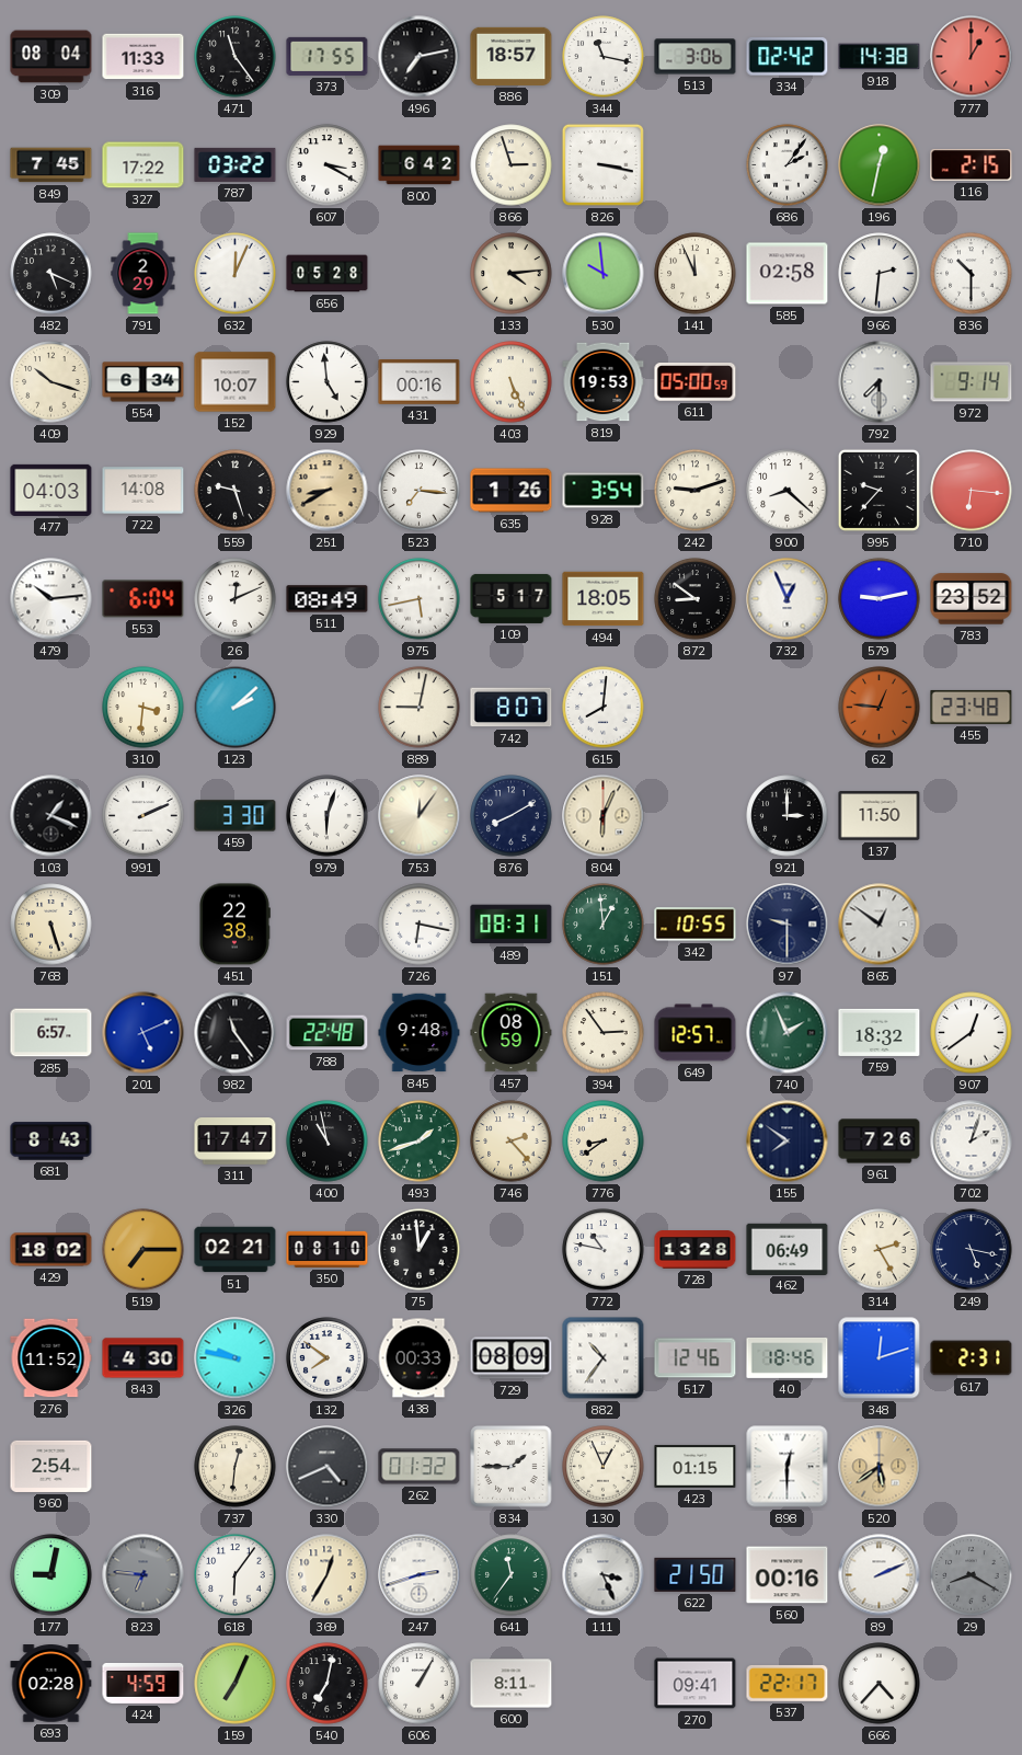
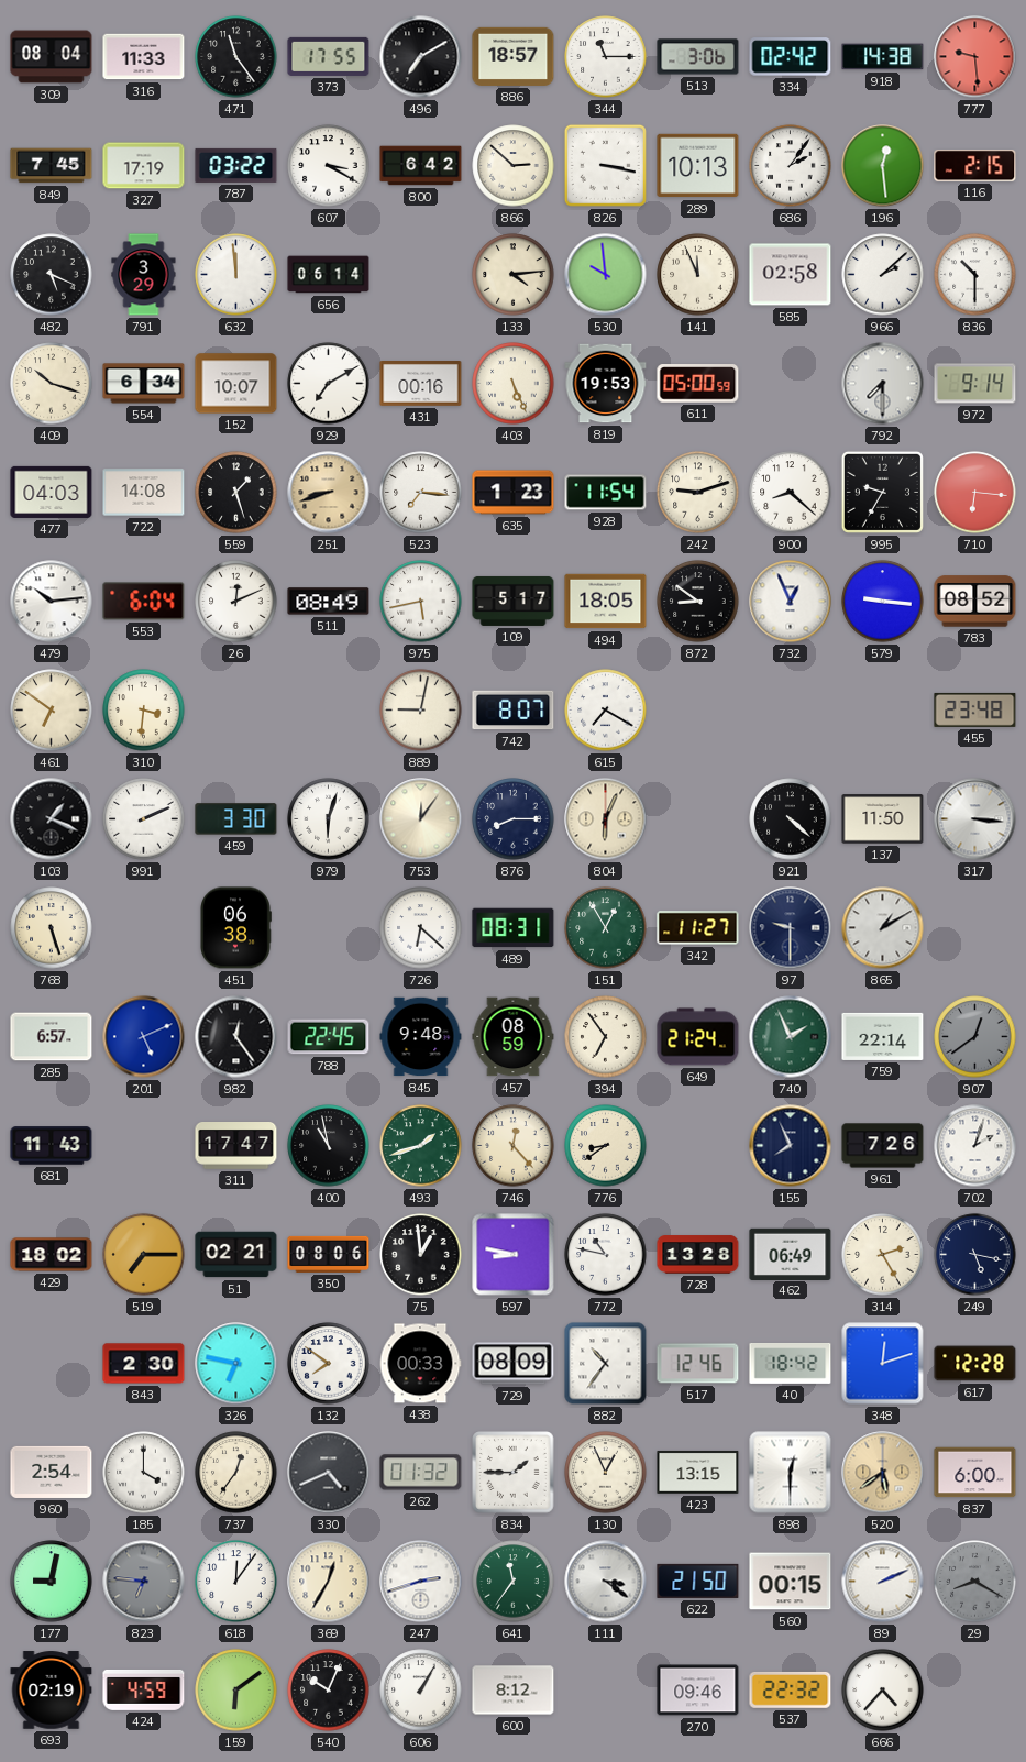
496: 7:13 -> 7:10 (421, 57)
344: 11:17 -> 11:15 (606, 57)
777: 1:00 -> 9:29 (975, 57)
327: 17:22 -> 17:19 (144, 166)
866: 2:57 -> 2:52 (514, 166)
289: none -> 10:13 (698, 166)
196: 12:32 -> 12:29 (883, 166)
791: 2:29 -> 3:29 (144, 275)
632: 12:04 -> 11:59 (236, 275)
656: 05:28 -> 06:14 (329, 275)
966: 2:31 -> 2:08 (883, 275)
929: 4:59 -> 7:10 (329, 384)
559: 9:27 -> 1:27 (236, 493)
251: 8:40 -> 8:42 (329, 493)
635: 1:26 -> 1:23 (514, 493)
928: 3:54 -> 11:54 (606, 493)
995: 9:37 -> 9:35 (882, 492)
579: 9:13 -> 9:16 (883, 602)
783: 23:52 -> 08:52 (975, 602)
461: none -> 6:51 (52, 711)
123: 2:08 -> none (236, 708)
615: 8:01 -> 7:20 (606, 711)
62: 12:46 -> none (880, 708)
876: 8:10 -> 8:15 (514, 819)
921: 3:00 -> 4:22 (791, 819)
317: none -> 3:16 (975, 819)
451: 22:38 -> 06:38 (235, 928)
726: 6:17 -> 6:22 (421, 928)
151: 12:59 -> 12:55 (606, 928)
342: 10:55 -> 11:27 (698, 928)
865: 12:51 -> 1:10 (883, 928)
982: 11:24 -> 12:24 (236, 1037)
788: 22:48 -> 22:45 (329, 1037)
394: 2:54 -> 6:54 (606, 1037)
649: 12:57 -> 21:24 (698, 1037)
759: 18:32 -> 22:14 (883, 1036)
907 dial: white -> grey (975, 1037)
681: 8:43 -> 11:43 (52, 1146)
746: 2:23 -> 12:23 (514, 1146)
155: 7:51 -> 7:56 (791, 1146)
350: 08:10 -> 08:06 (329, 1254)
597: none -> 8:47 (514, 1255)
276: 11:52 -> none (51, 1358)
843: 4:30 -> 2:30 (144, 1364)
326: 9:47 -> 6:47 (236, 1364)
40: 18:46 -> 18:42 (791, 1363)
617: 2:31 -> 12:28 (975, 1364)
185: none -> 4:00 (144, 1473)
737: 12:31 -> 12:36 (236, 1473)
423: 01:15 -> 13:15 (698, 1472)
837: none -> 6:00 (975, 1473)
618: 6:06 -> 12:06 (236, 1582)
111: 3:26 -> 3:21 (606, 1582)
560: 00:16 -> 00:15 (791, 1582)
693: 02:28 -> 02:19 (52, 1691)
159: 7:04 -> 6:09 (236, 1691)
540: 7:02 -> 10:04 (329, 1691)
600: 8:11 -> 8:12 (514, 1691)
270: 09:41 -> 09:46 (698, 1691)
537: 22:17 -> 22:32 (791, 1689)
